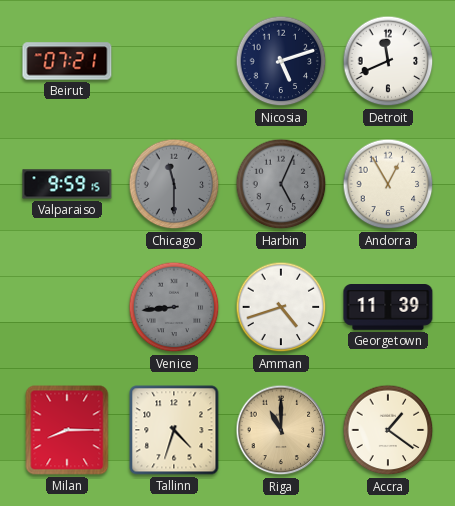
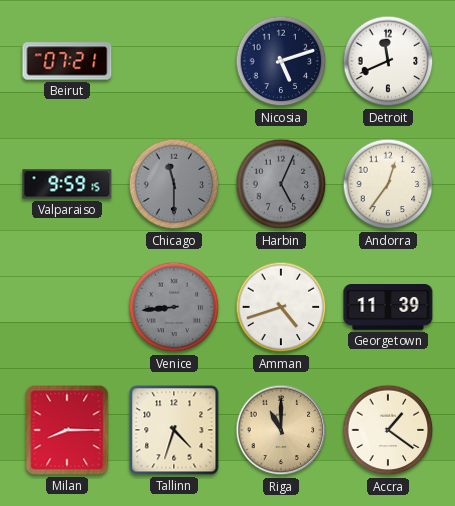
Andorra: 12:55 -> 12:36 (388, 184)
